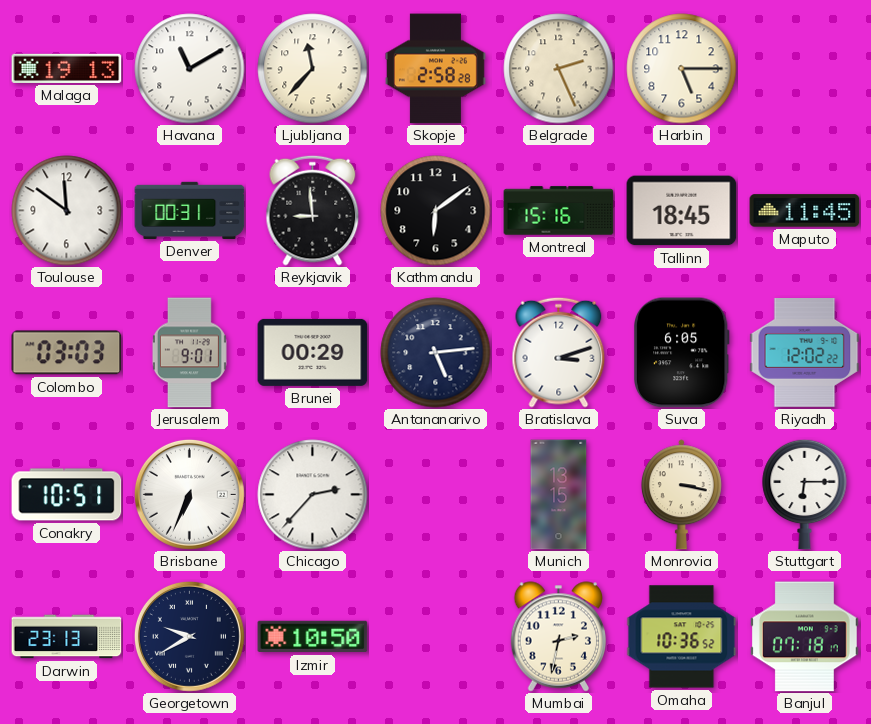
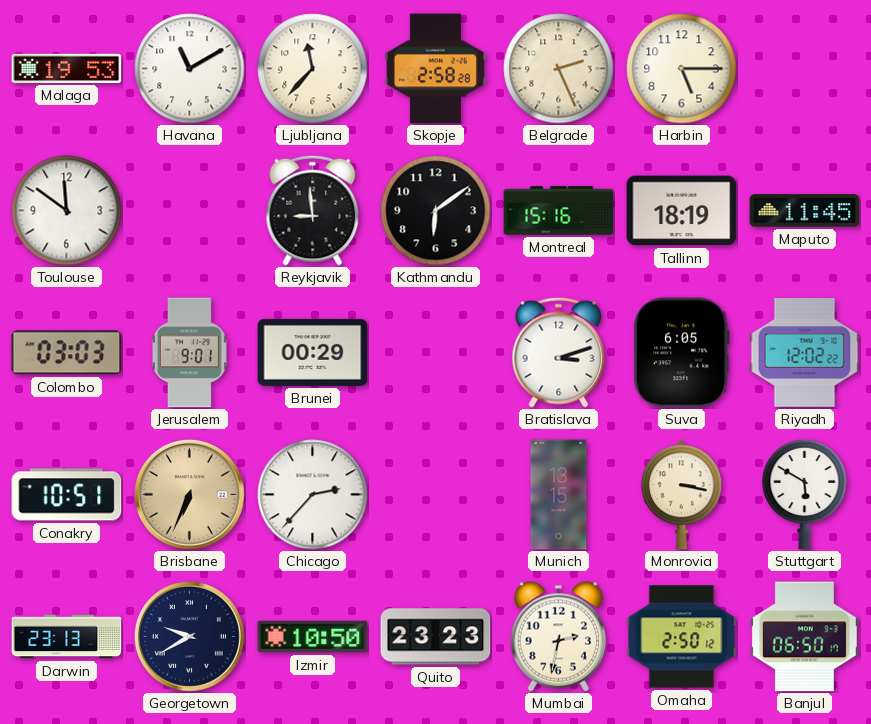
Malaga: 19:13 -> 19:53 (67, 68)
Denver: 00:31 -> none (190, 210)
Tallinn: 18:45 -> 18:19 (682, 211)
Antananarivo: 5:14 -> none (436, 353)
Brisbane dial: white -> champagne (189, 494)
Stuttgart: 6:15 -> 5:50 (805, 494)
Quito: none -> 23:23 (436, 637)
Omaha: 10:36 -> 2:50 (682, 637)
Banjul: 07:18 -> 06:50 (804, 637)
